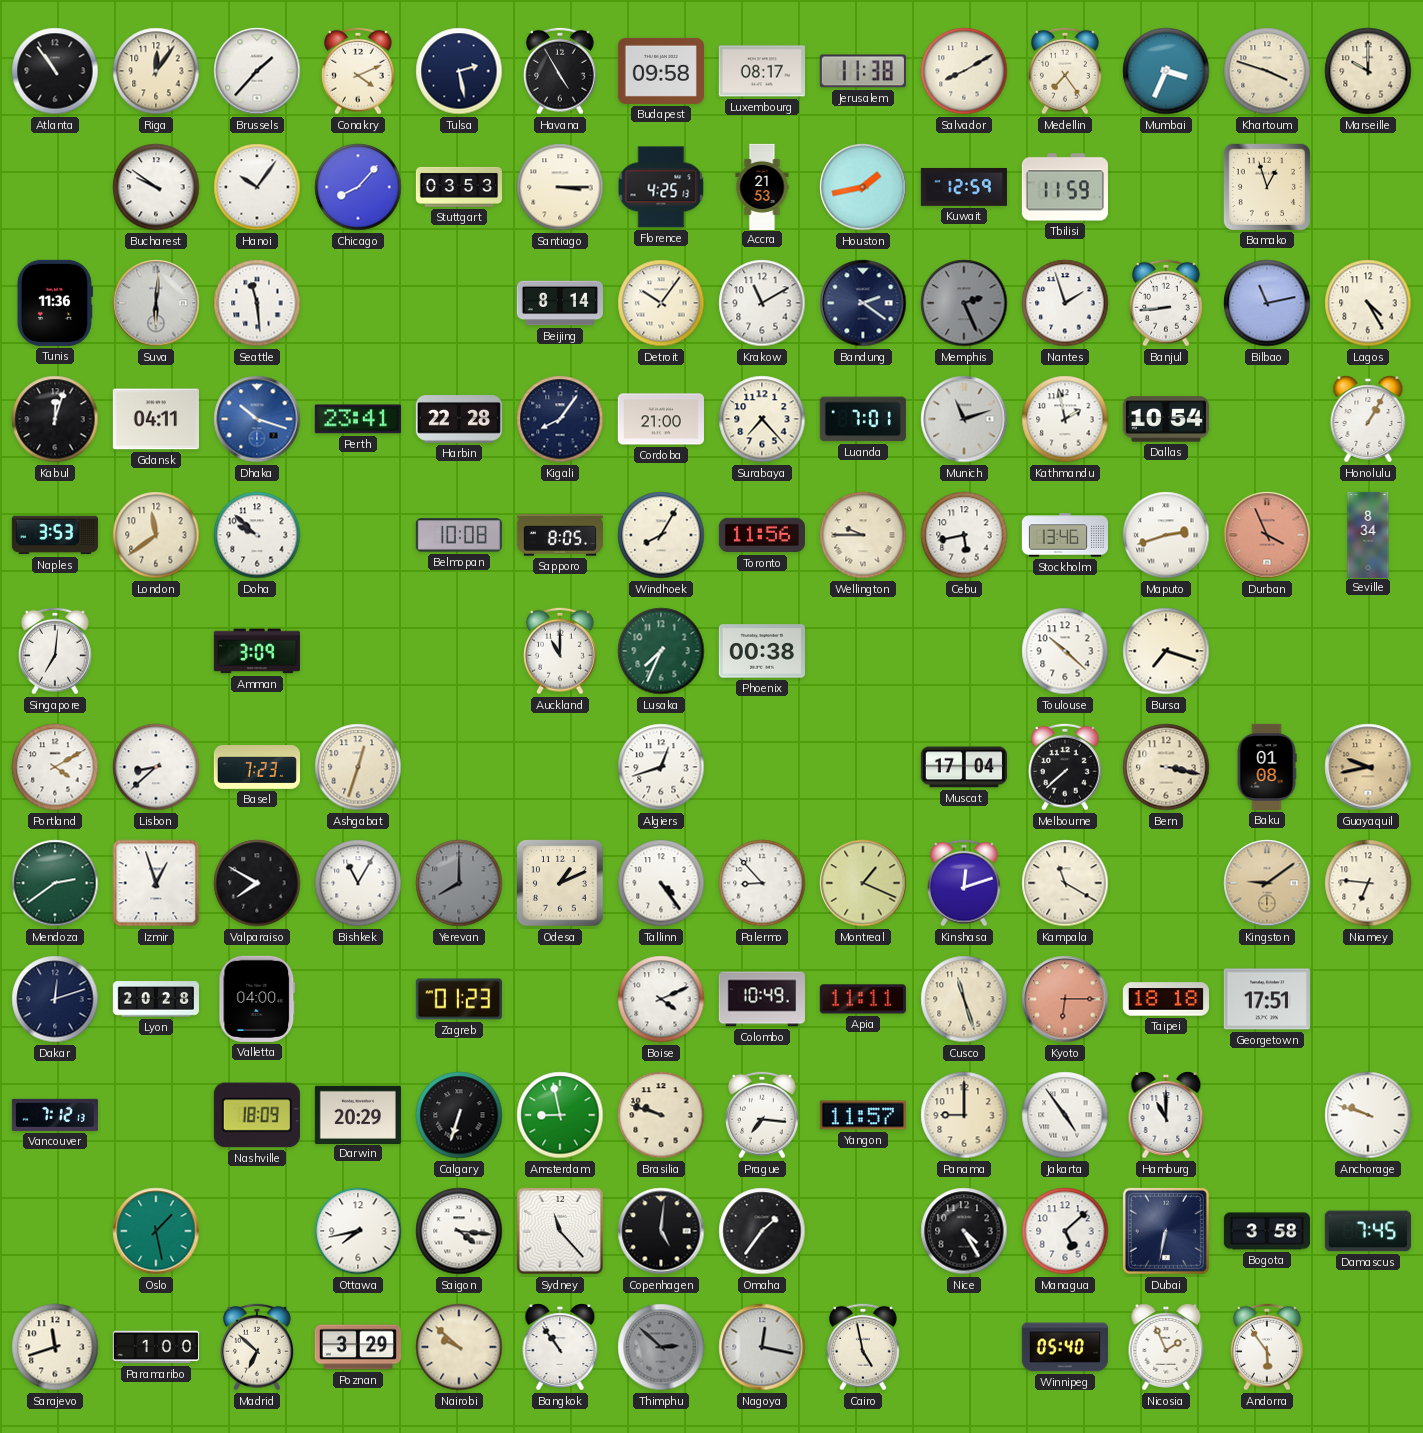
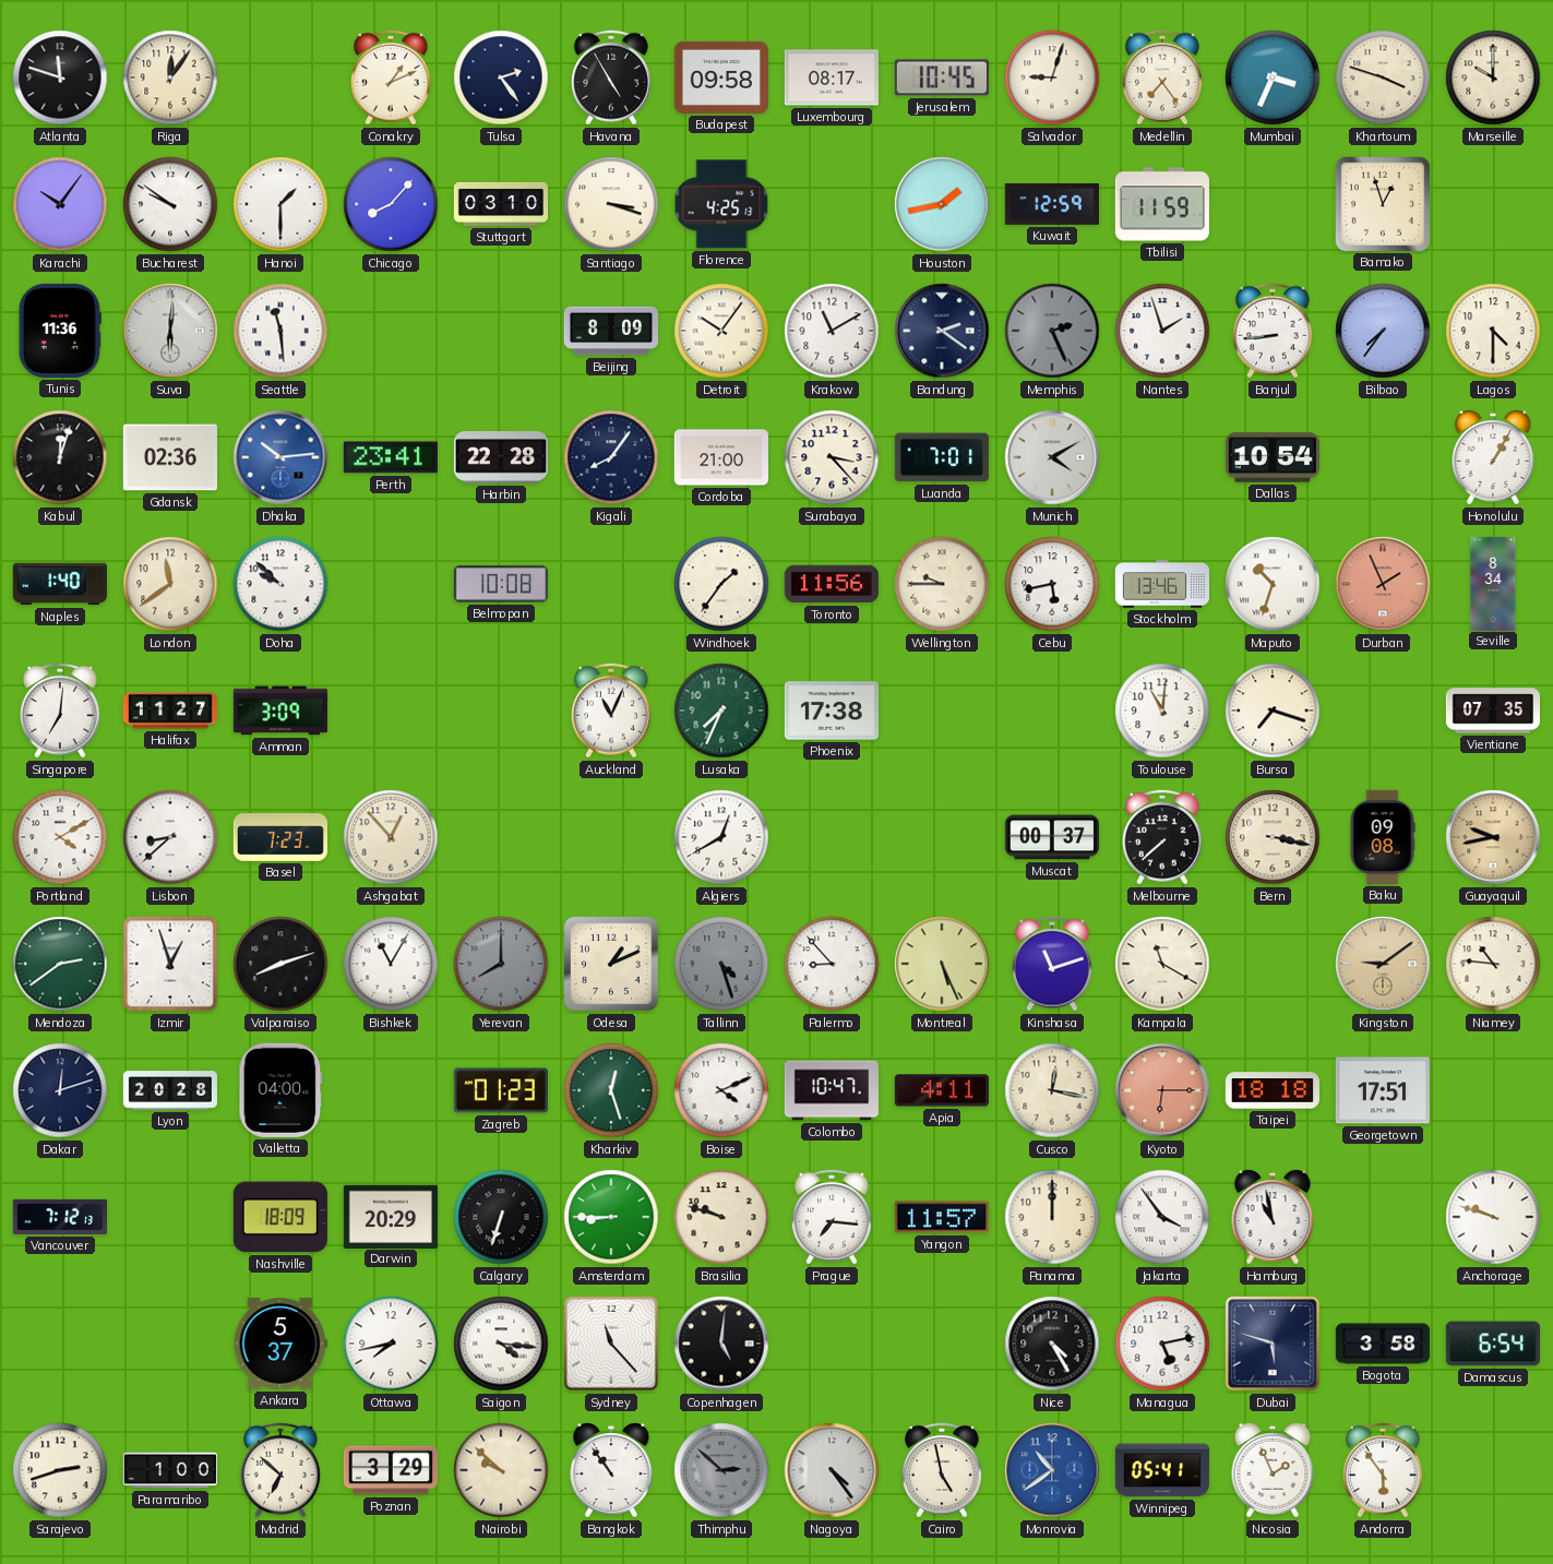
Atlanta: 10:54 -> 11:48 (60, 77)
Brussels: 1:37 -> none (257, 71)
Conakry: 4:11 -> 1:11 (392, 77)
Tulsa: 2:28 -> 2:24 (501, 77)
Jerusalem: 11:38 -> 10:45 (942, 77)
Salvador: 8:10 -> 9:03 (1052, 77)
Karachi: none -> 10:06 (60, 204)
Hanoi: 10:06 -> 1:30 (280, 204)
Stuttgart: 03:53 -> 03:10 (500, 204)
Santiago: 3:15 -> 3:18 (611, 204)
Accra: 21:53 -> none (762, 186)
Beijing: 8:14 -> 8:09 (611, 331)
Bilbao: 11:13 -> 7:36 (1383, 331)
Lagos: 4:25 -> 4:30 (1493, 331)
Gdansk: 04:11 -> 02:36 (170, 457)
Dhaka: 10:18 -> 10:14 (280, 457)
Surabaya: 7:23 -> 3:23 (832, 457)
Munich: 11:12 -> 4:10 (1052, 457)
Kathmandu: 1:58 -> none (1065, 419)
Naples: 3:53 -> 1:40 (60, 584)
Sapporo: 8:05 -> none (560, 535)
Windhoek: 8:05 -> 1:36 (721, 584)
Maputo: 2:42 -> 10:33 (1273, 584)
Durban: 3:56 -> 1:56 (1383, 584)
Halifax: none -> 11:27 (169, 711)
Auckland: 11:00 -> 11:04 (612, 711)
Phoenix: 00:38 -> 17:38 (832, 711)
Toulouse: 10:22 -> 11:01 (1162, 711)
Vientiane: none -> 07:35 (1493, 711)
Ashgabat: 12:33 -> 12:53 (391, 837)
Algiers: 12:42 -> 12:40 (721, 837)
Muscat: 17:04 -> 00:37 (1052, 837)
Baku: 01:08 -> 09:08 (1383, 837)
Valparaiso: 7:50 -> 8:12 (280, 964)
Tallinn: 4:24 -> 4:27 (721, 964)
Tallinn dial: white -> grey (721, 964)
Montreal: 1:19 -> 5:26 (942, 964)
Kinshasa: 12:12 -> 11:12 (1053, 964)
Niamey: 6:46 -> 10:46 (1493, 964)
Kharkiv: none -> 12:27 (611, 1090)
Colombo: 10:49 -> 10:47 (832, 1090)
Apia: 11:11 -> 4:11 (942, 1090)
Cusco: 11:27 -> 12:17 (1052, 1090)
Amsterdam: 8:58 -> 8:45 (611, 1217)
Panama: 9:00 -> 12:00 (1052, 1217)
Jakarta: 4:54 -> 3:54 (1162, 1217)
Hamburg: 11:00 -> 10:58 (1273, 1217)
Oslo: 1:28 -> none (156, 1231)
Ankara: none -> 5:37 (280, 1344)
Omaha: 1:36 -> none (762, 1231)
Managua: 5:08 -> 5:13 (1162, 1344)
Dubai: 6:32 -> 5:48 (1273, 1344)
Damascus: 7:45 -> 6:54 (1493, 1344)
Sarajevo: 11:42 -> 2:42 (60, 1470)
Nagoya: 12:17 -> 4:24 (832, 1470)
Monrovia: none -> 10:39 (1052, 1470)
Winnipeg: 05:40 -> 05:41 (1162, 1470)
